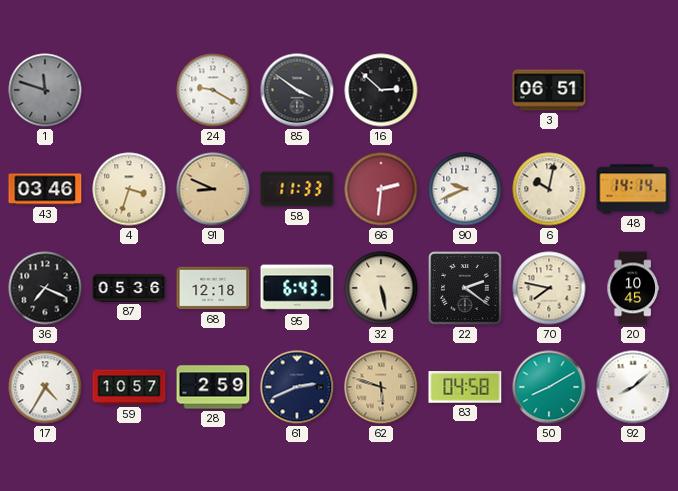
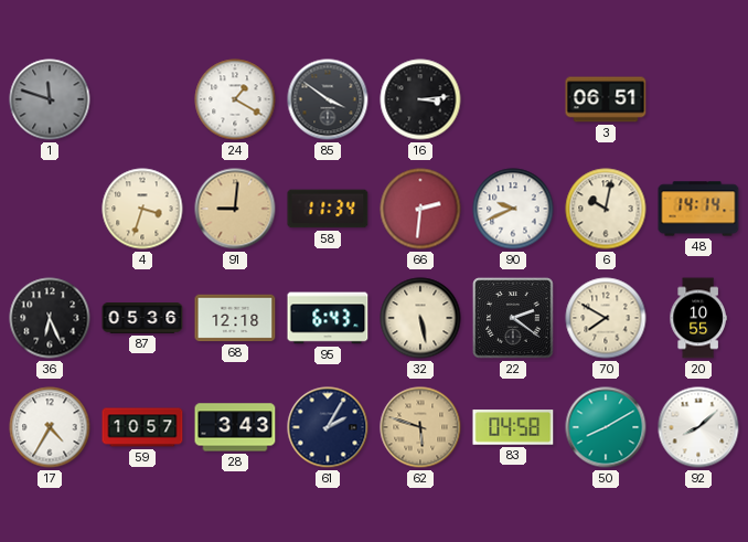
24: 9:20 -> 1:20 (235, 99)
16: 2:52 -> 3:14 (420, 99)
43: 03:46 -> none (45, 189)
91: 8:49 -> 9:01 (235, 209)
58: 11:33 -> 11:34 (328, 209)
36: 7:19 -> 6:26 (50, 318)
70: 7:47 -> 7:50 (606, 318)
20: 10:45 -> 10:55 (698, 318)
28: 2:59 -> 3:43 (235, 427)
61: 2:41 -> 2:05 (328, 427)
